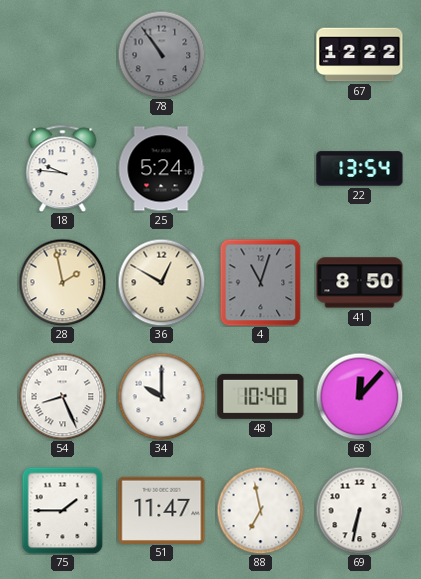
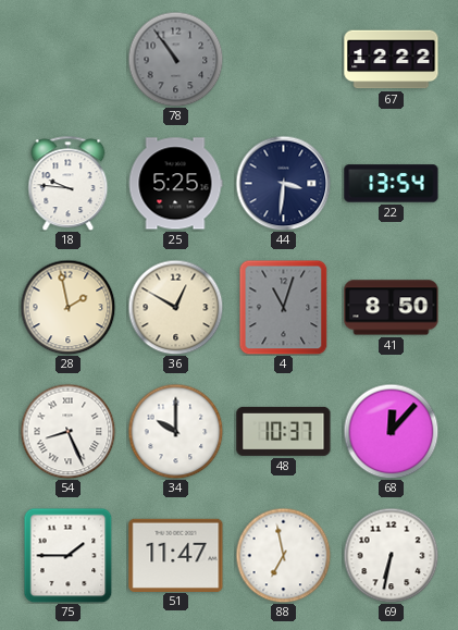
25: 5:24 -> 5:25 (175, 184)
44: none -> 3:31 (283, 183)
48: 10:40 -> 10:37 (284, 431)
